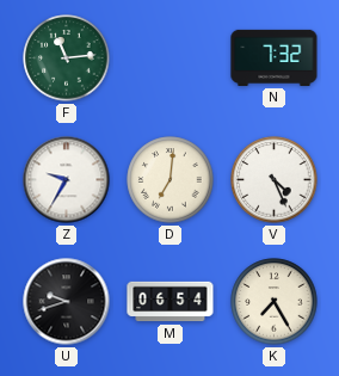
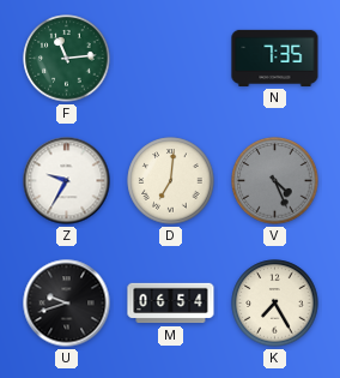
N: 7:32 -> 7:35 (275, 58)
V dial: white -> grey (275, 181)
